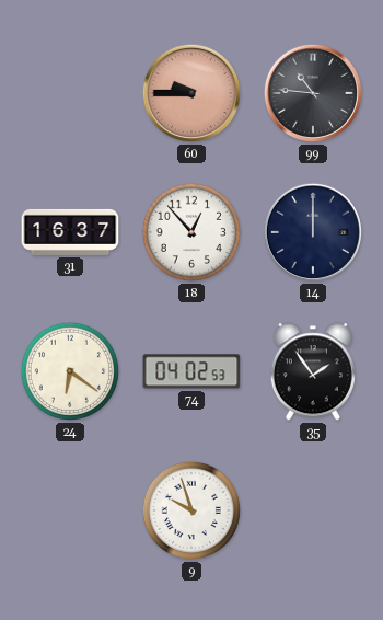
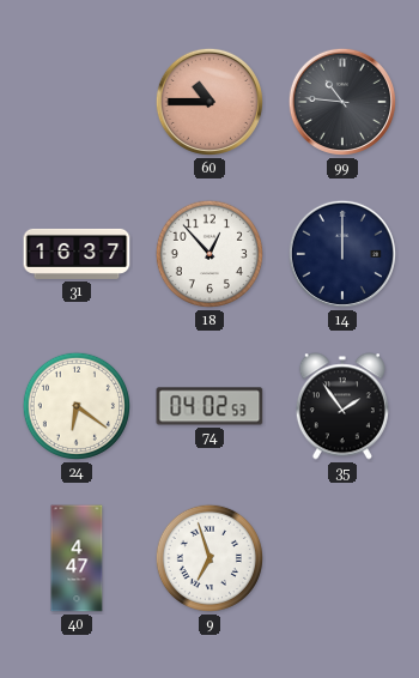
60: 9:45 -> 10:45 (209, 102)
40: none -> 4:47 (77, 558)
9: 9:57 -> 6:57 (209, 558)
